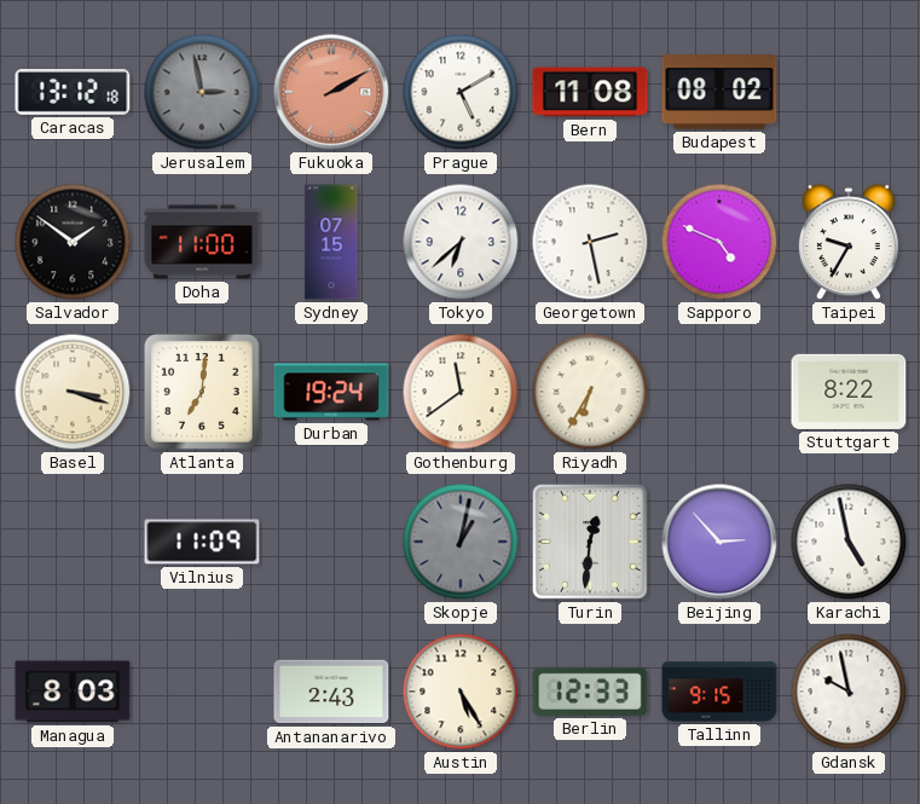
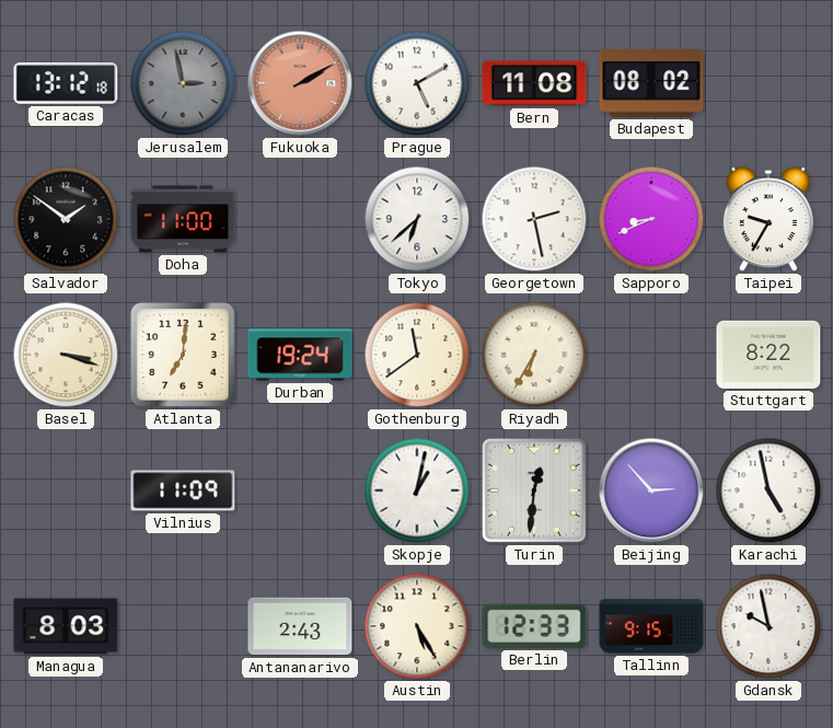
Sydney: 07:15 -> none (331, 242)
Sapporo: 4:49 -> 8:41 (651, 219)
Skopje dial: grey -> white (417, 490)
